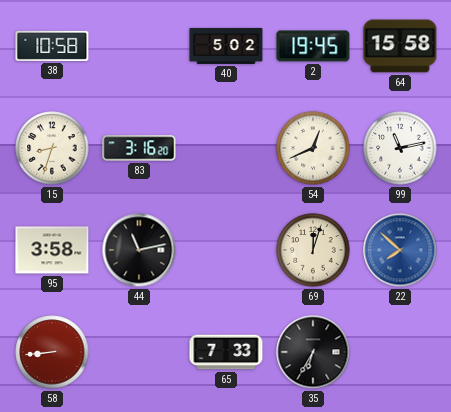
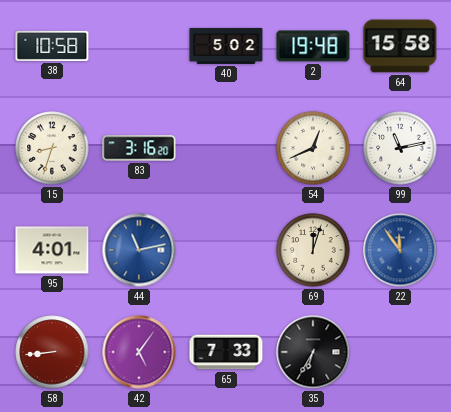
2: 19:45 -> 19:48 (313, 46)
95: 3:58 -> 4:01 (52, 250)
44 dial: black -> blue (139, 250)
22: 7:52 -> 11:54 (400, 250)
42: none -> 5:06 (139, 352)
